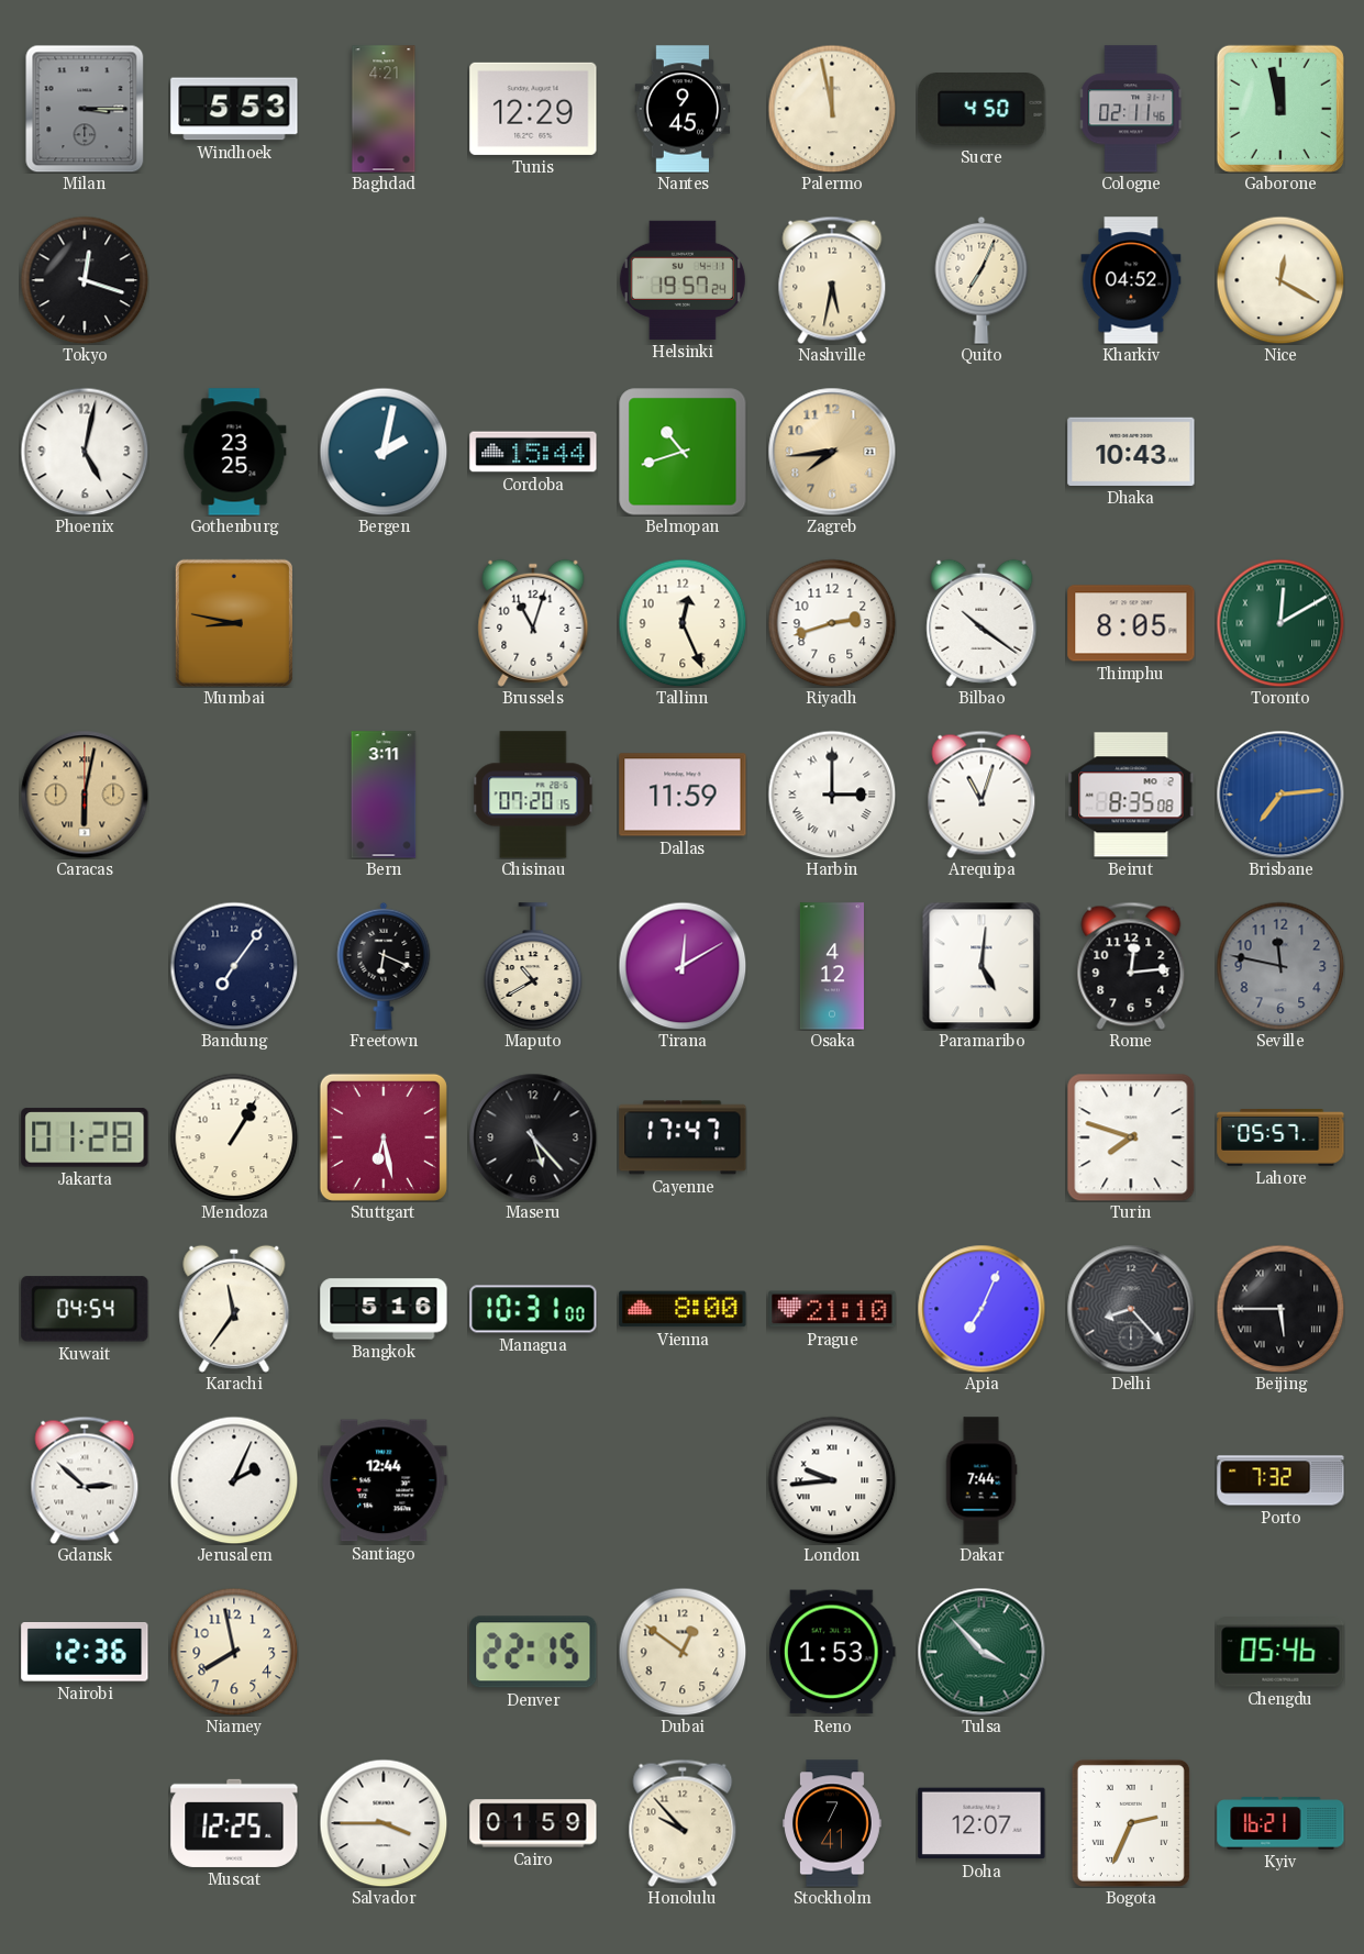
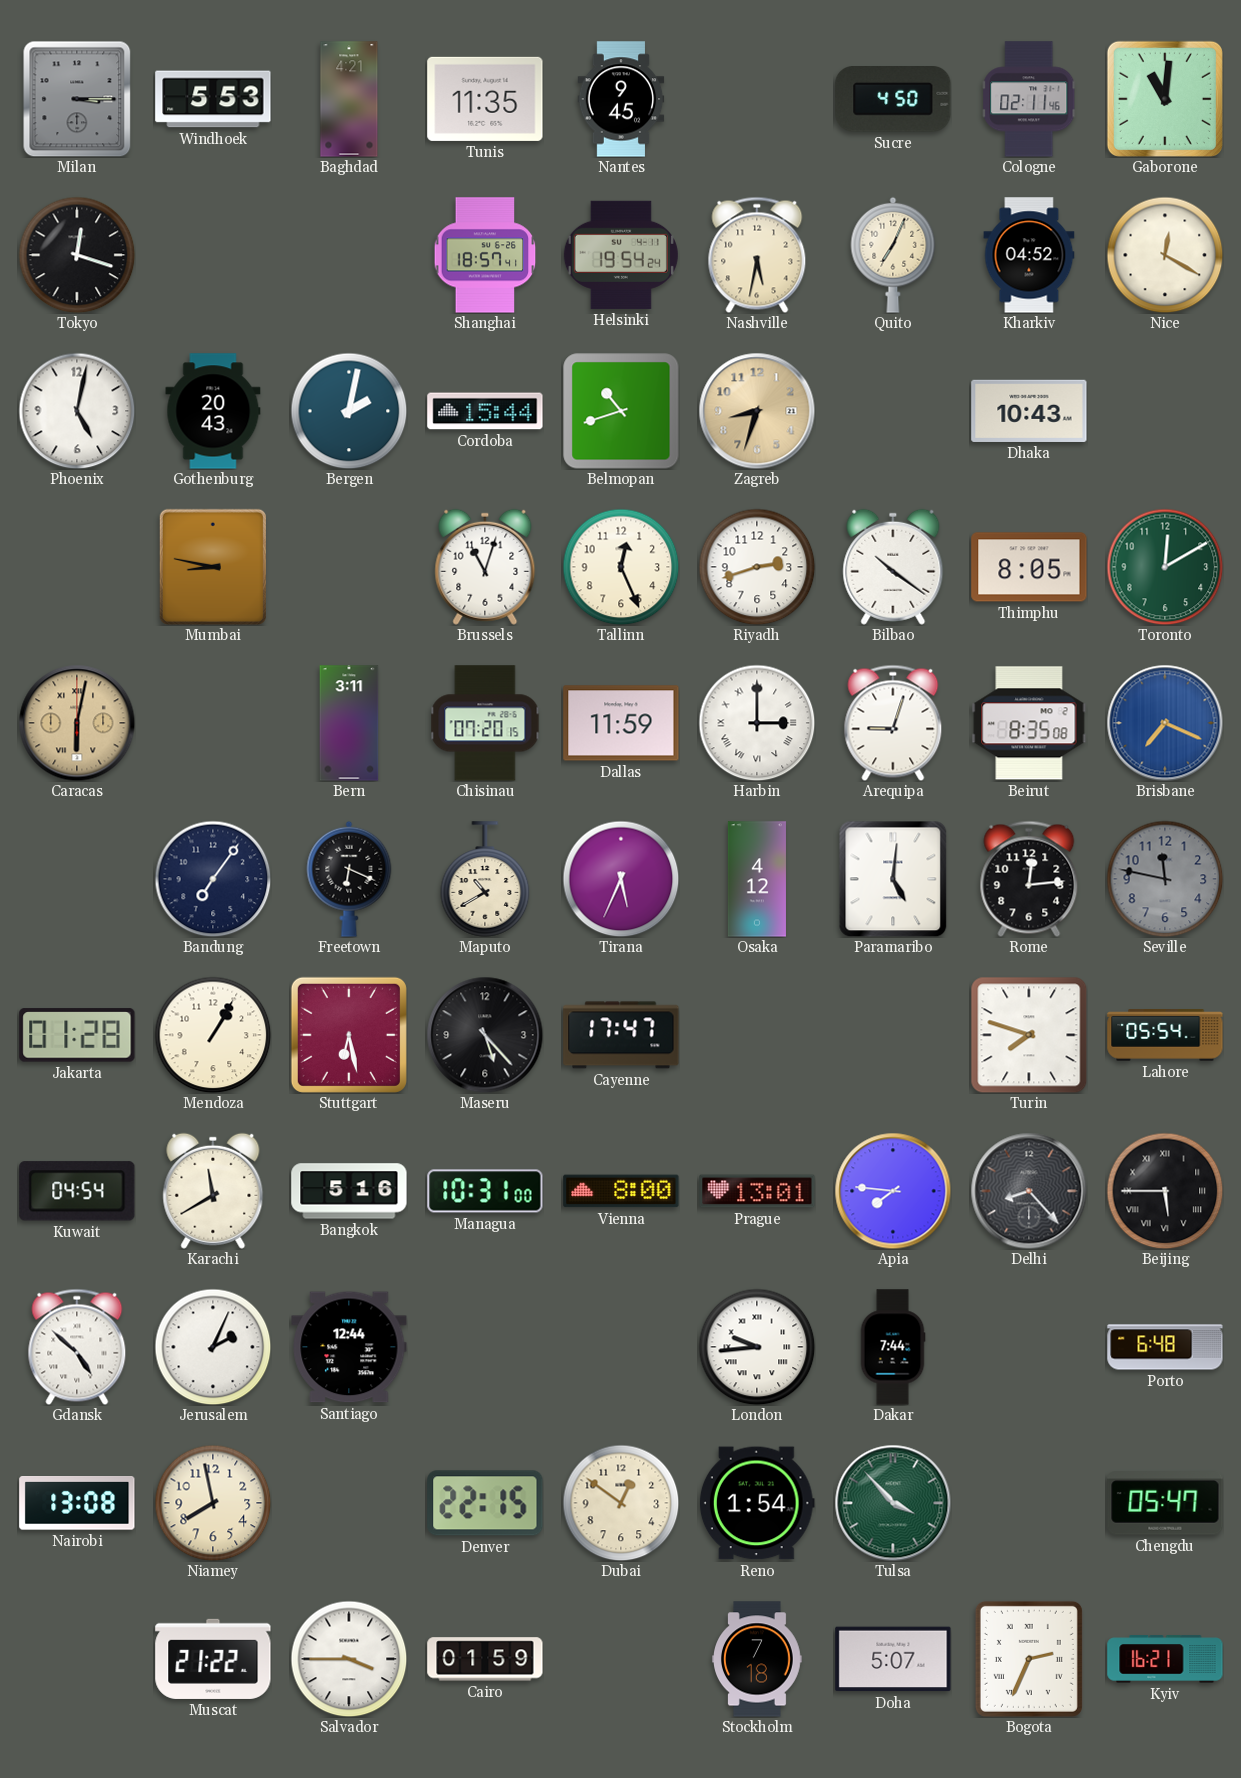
Tunis: 12:29 -> 11:35 (485, 99)
Palermo: 11:58 -> none (832, 109)
Gaborone: 11:58 -> 11:01 (1165, 99)
Shanghai: none -> 18:57 (485, 255)
Helsinki: 19:57 -> 19:54 (621, 255)
Gothenburg: 23:25 -> 20:43 (213, 411)
Zagreb: 7:44 -> 8:33 (757, 411)
Toronto numerals: Roman -> Arabic (1165, 567)
Arequipa: 11:03 -> 9:03 (893, 723)
Brisbane: 7:14 -> 7:19 (1165, 723)
Tirana: 12:10 -> 5:34 (621, 879)
Lahore: 05:57 -> 05:54 (1165, 1035)
Karachi: 11:36 -> 11:40 (213, 1191)
Prague: 21:10 -> 13:01 (757, 1191)
Apia: 7:04 -> 7:46 (893, 1191)
Gdansk: 2:52 -> 4:52 (77, 1347)
Porto: 7:32 -> 6:48 (1165, 1347)
Nairobi: 12:36 -> 13:08 (77, 1504)
Reno: 1:53 -> 1:54 (757, 1503)
Chengdu: 05:46 -> 05:47 (1165, 1503)
Muscat: 12:25 -> 21:22 (213, 1659)
Honolulu: 9:53 -> none (683, 1823)
Stockholm: 7:41 -> 7:18 (758, 1659)
Doha: 12:07 -> 5:07 (893, 1659)
